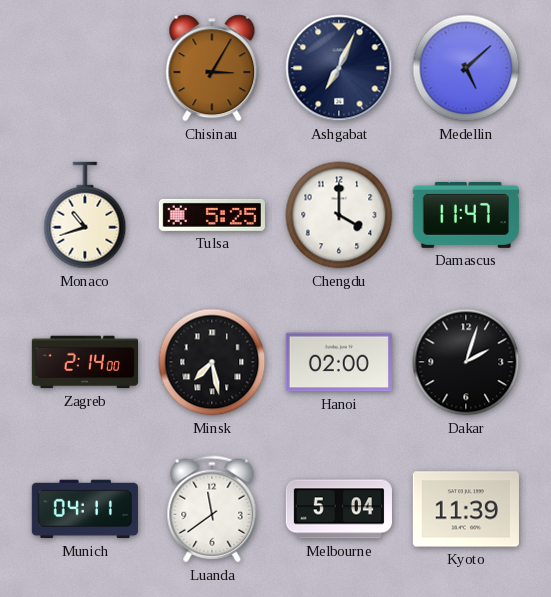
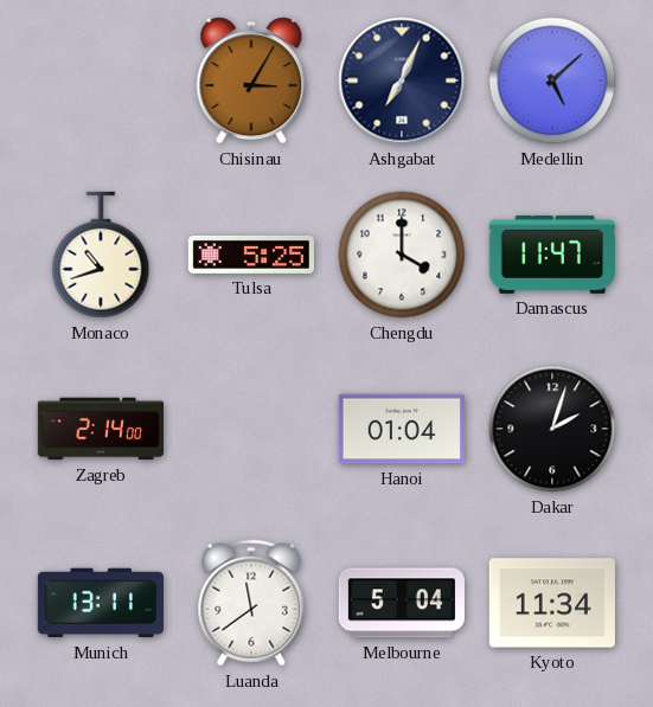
Minsk: 7:28 -> none (212, 362)
Hanoi: 02:00 -> 01:04 (402, 429)
Munich: 04:11 -> 13:11 (101, 603)
Kyoto: 11:39 -> 11:34 (552, 603)
